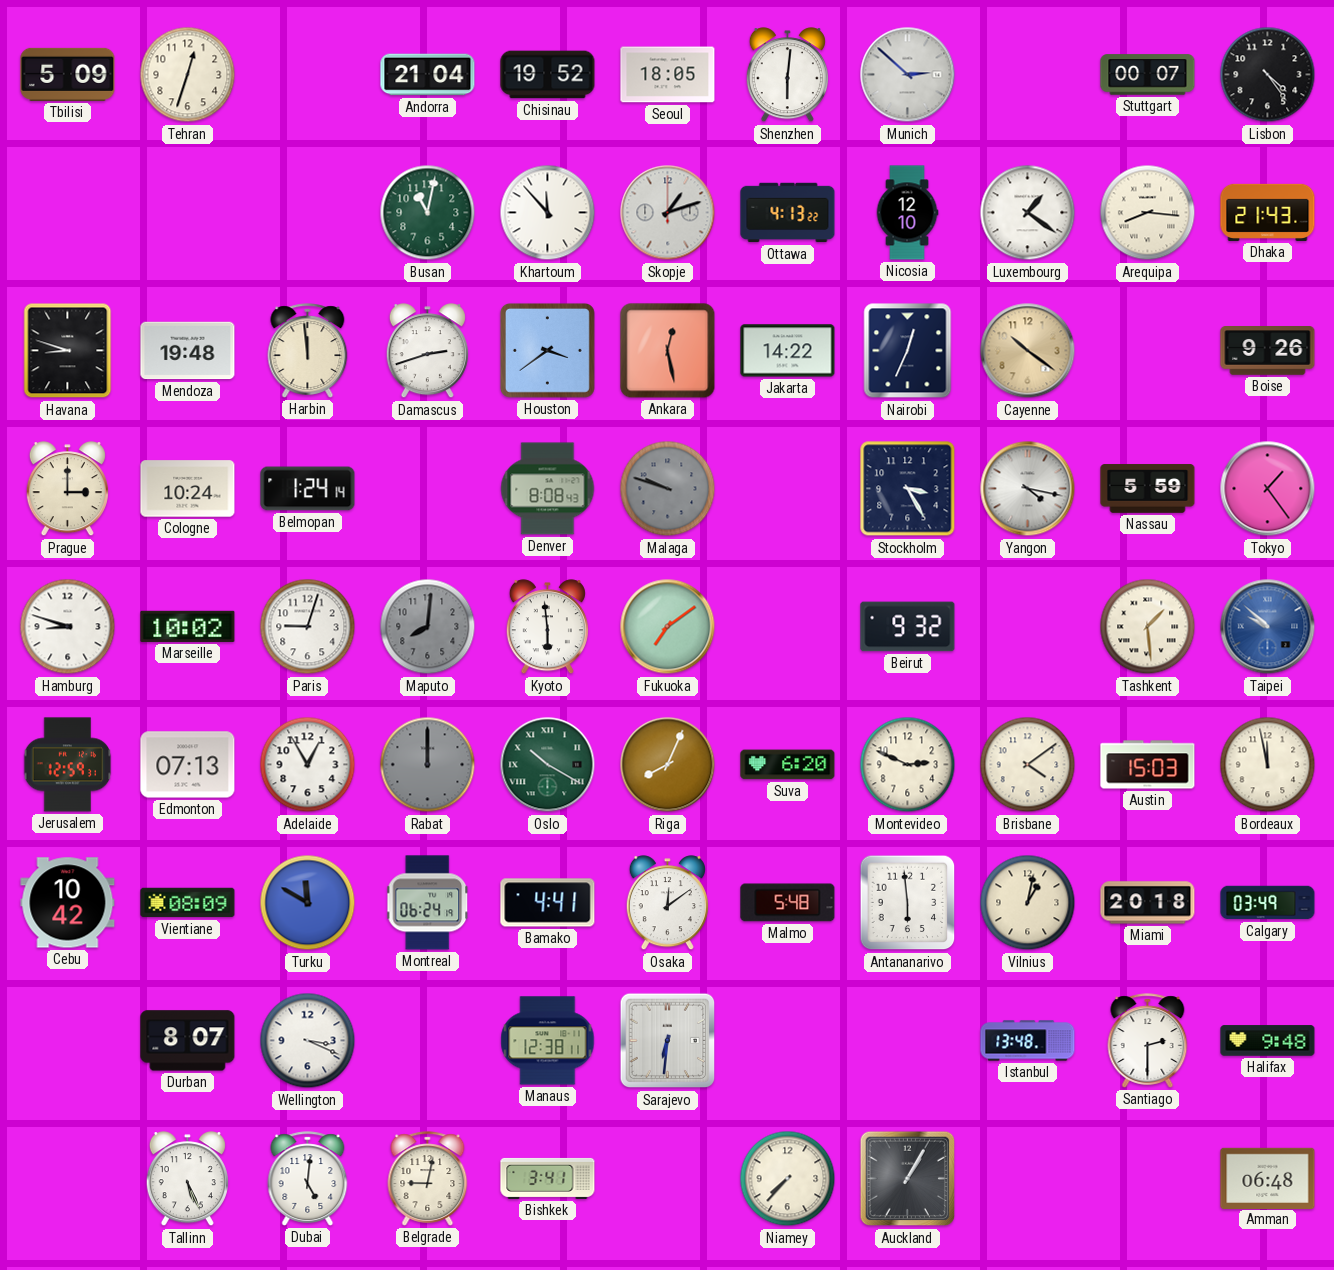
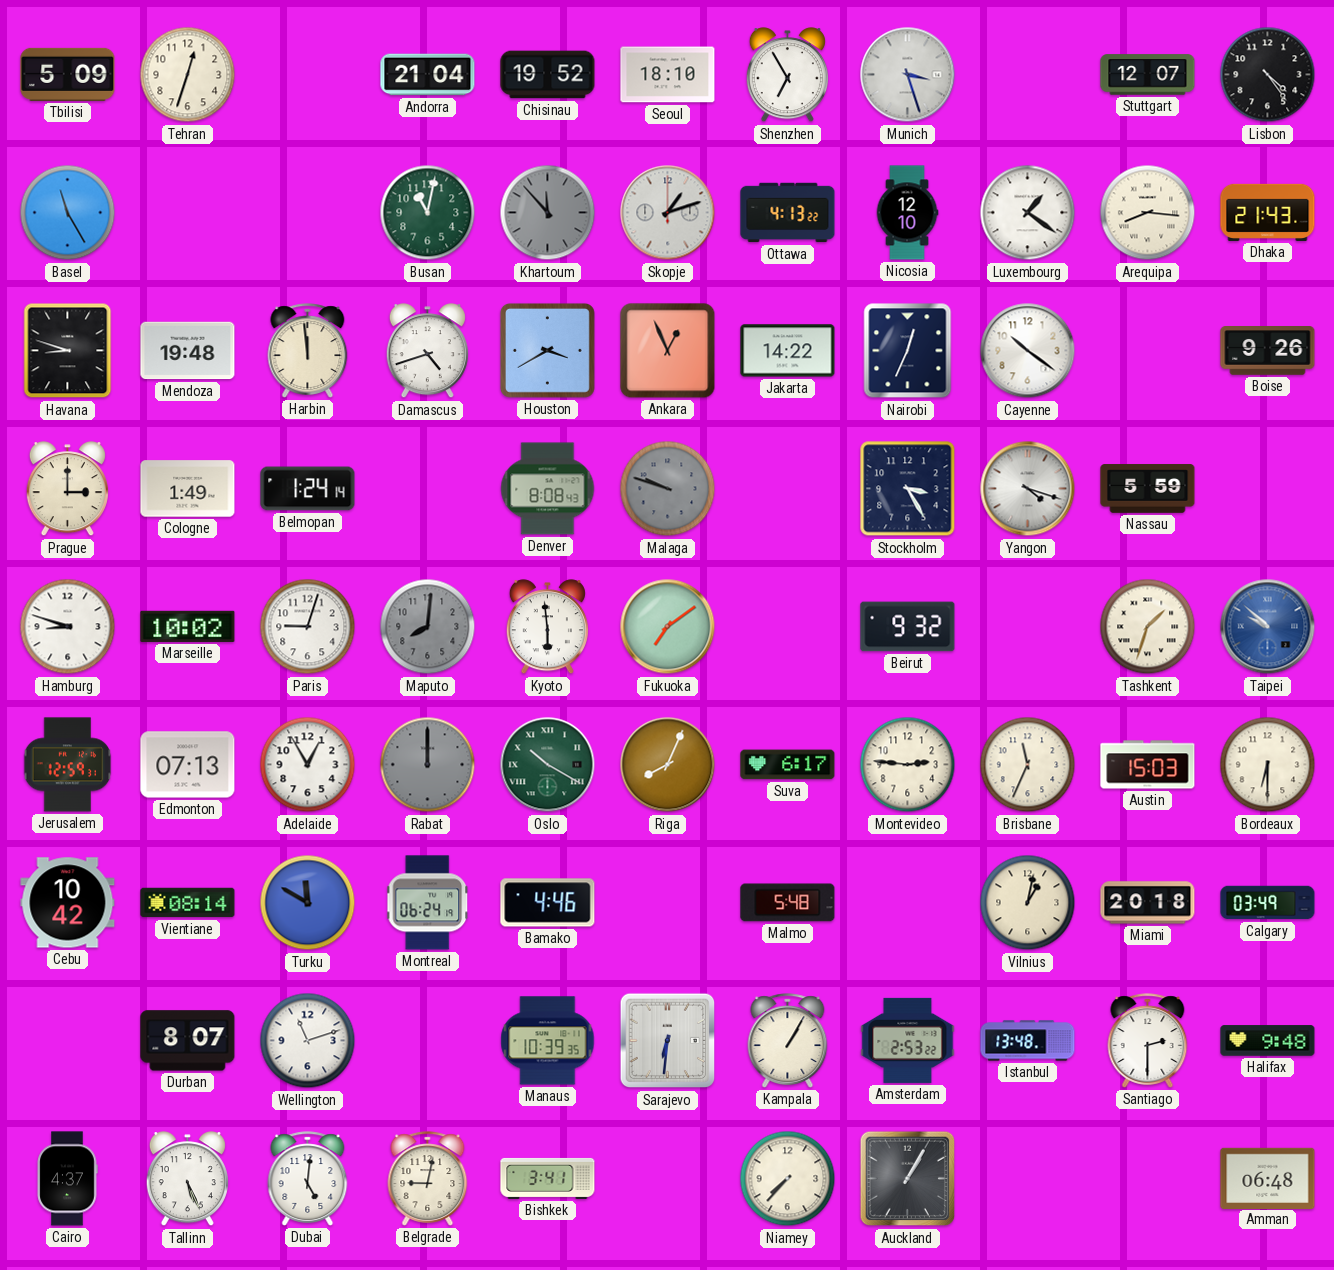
Seoul: 18:05 -> 18:10 (668, 75)
Shenzhen: 6:01 -> 6:55 (787, 75)
Munich: 2:52 -> 3:27 (908, 75)
Stuttgart: 00:07 -> 12:07 (1148, 75)
Basel: none -> 11:25 (68, 213)
Khartoum dial: white -> grey (548, 213)
Damascus: 2:42 -> 4:42 (427, 351)
Houston: 3:39 -> 3:40 (547, 350)
Ankara: 12:28 -> 12:56 (668, 351)
Cayenne dial: champagne -> white (1028, 351)
Cologne: 10:24 -> 1:49 (188, 489)
Yangon: 4:17 -> 4:18 (1028, 489)
Tokyo: 1:24 -> none (1268, 489)
Tashkent: 1:29 -> 1:33 (1148, 627)
Suva: 6:20 -> 6:17 (788, 765)
Montevideo: 2:49 -> 2:46 (908, 765)
Brisbane: 4:09 -> 11:34 (1028, 765)
Bordeaux: 11:58 -> 6:30 (1268, 765)
Vientiane: 08:09 -> 08:14 (188, 903)
Bamako: 4:41 -> 4:46 (548, 903)
Osaka: 12:09 -> none (667, 903)
Antananarivo: 5:59 -> none (908, 903)
Wellington: 3:19 -> 11:12 (308, 1041)
Manaus: 12:38 -> 10:39 (548, 1041)
Kampala: none -> 1:05 (788, 1041)
Amsterdam: none -> 2:53 (908, 1040)
Cairo: none -> 4:37 (67, 1179)
